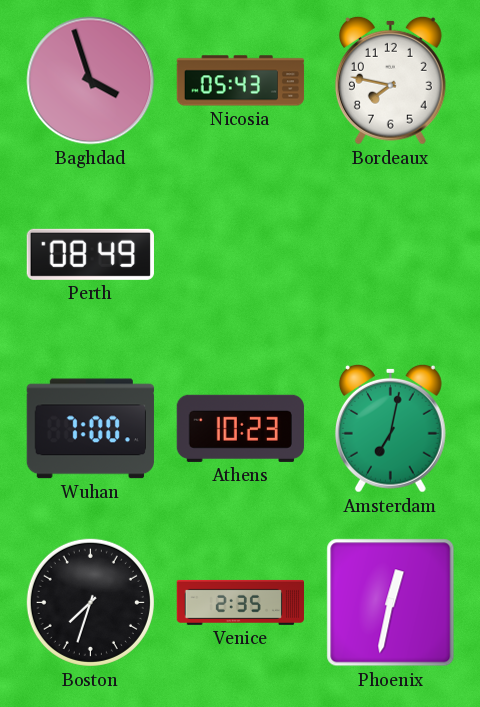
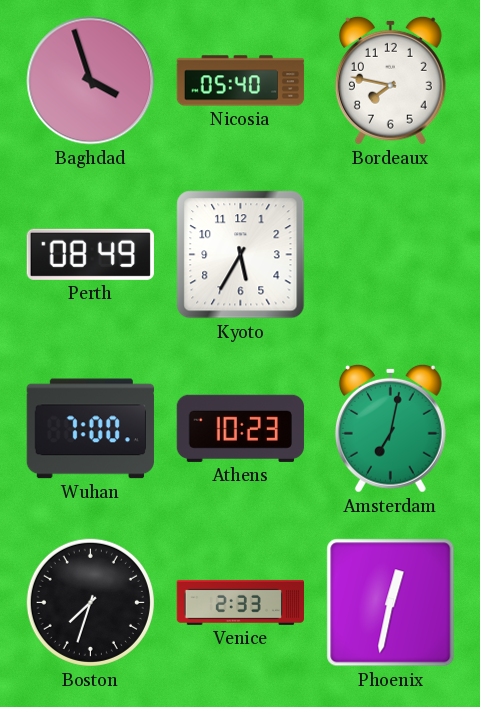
Nicosia: 05:43 -> 05:40 (241, 81)
Kyoto: none -> 5:35 (241, 255)
Venice: 2:35 -> 2:33 (241, 602)
